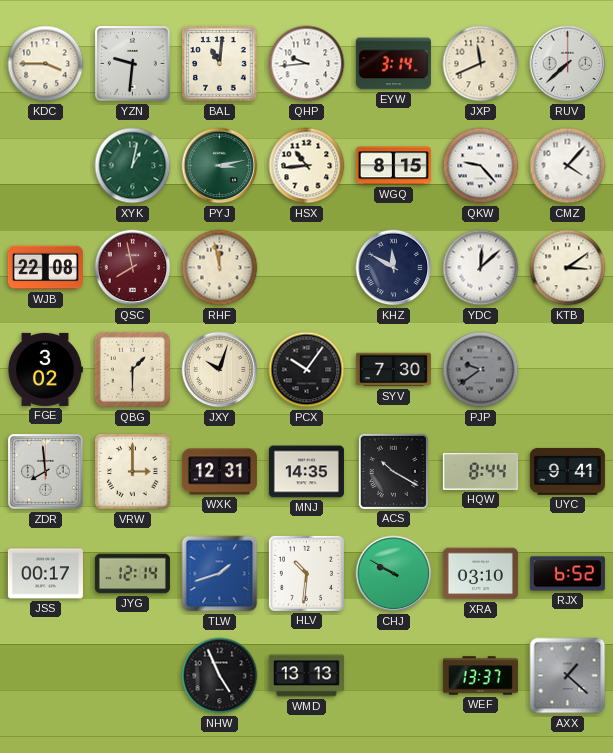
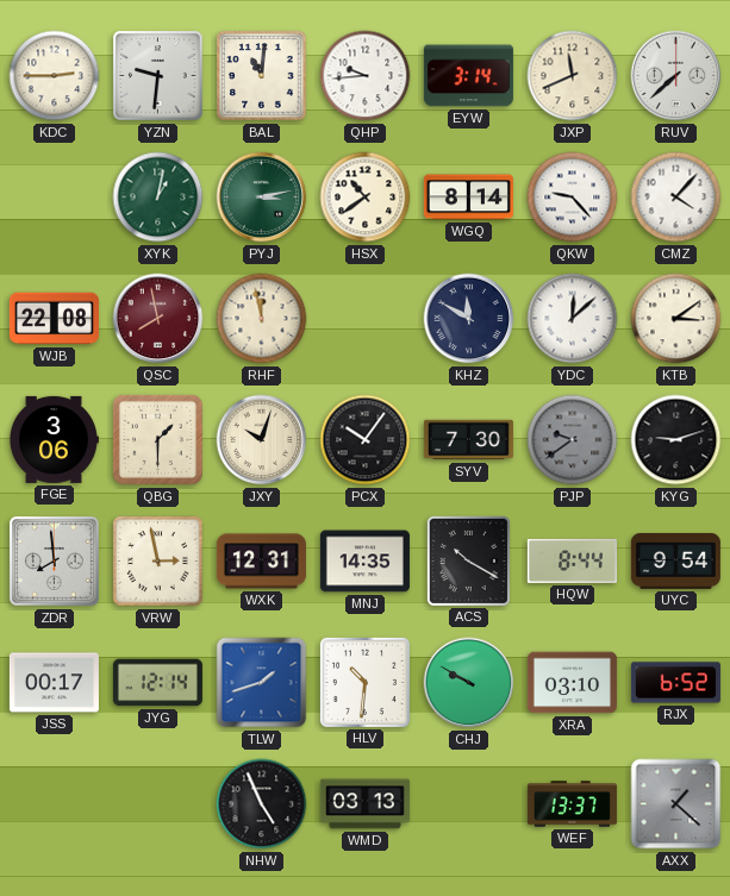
KDC: 3:45 -> 2:45 (55, 76)
HSX: 10:44 -> 10:39 (366, 198)
WGQ: 8:15 -> 8:14 (468, 198)
FGE: 3:02 -> 3:06 (54, 439)
KYG: none -> 9:12 (676, 440)
VRW: 3:00 -> 2:58 (158, 562)
UYC: 9:41 -> 9:54 (675, 560)
WMD: 13:13 -> 03:13 (364, 804)
